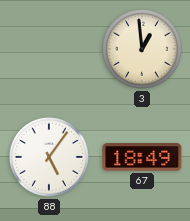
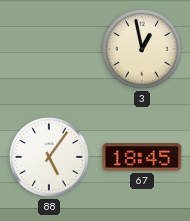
3: 12:59 -> 12:58 (143, 50)
67: 18:49 -> 18:45 (142, 157)
